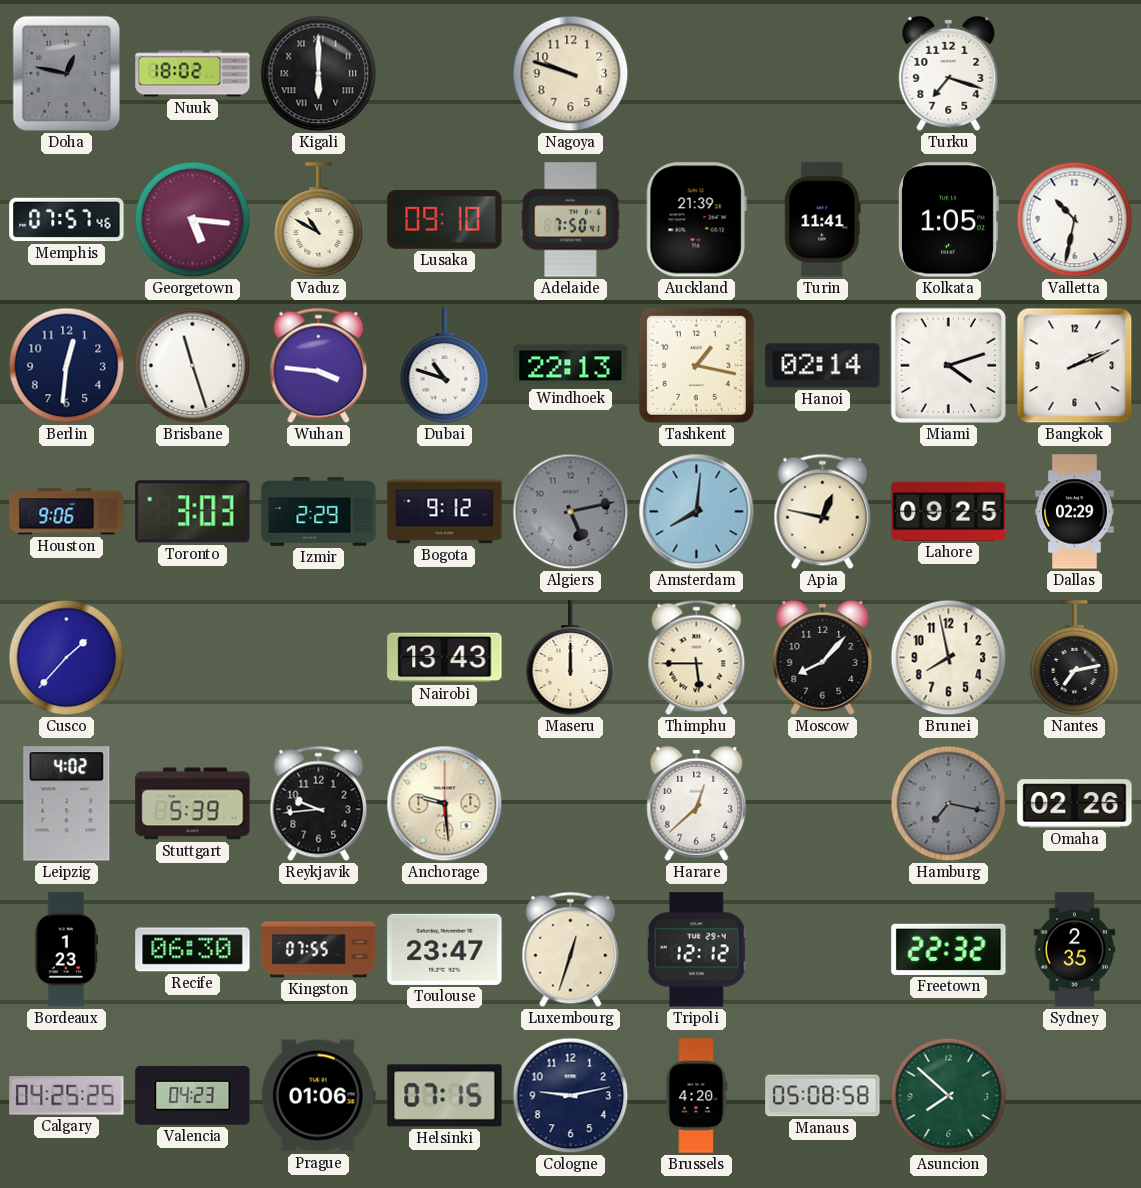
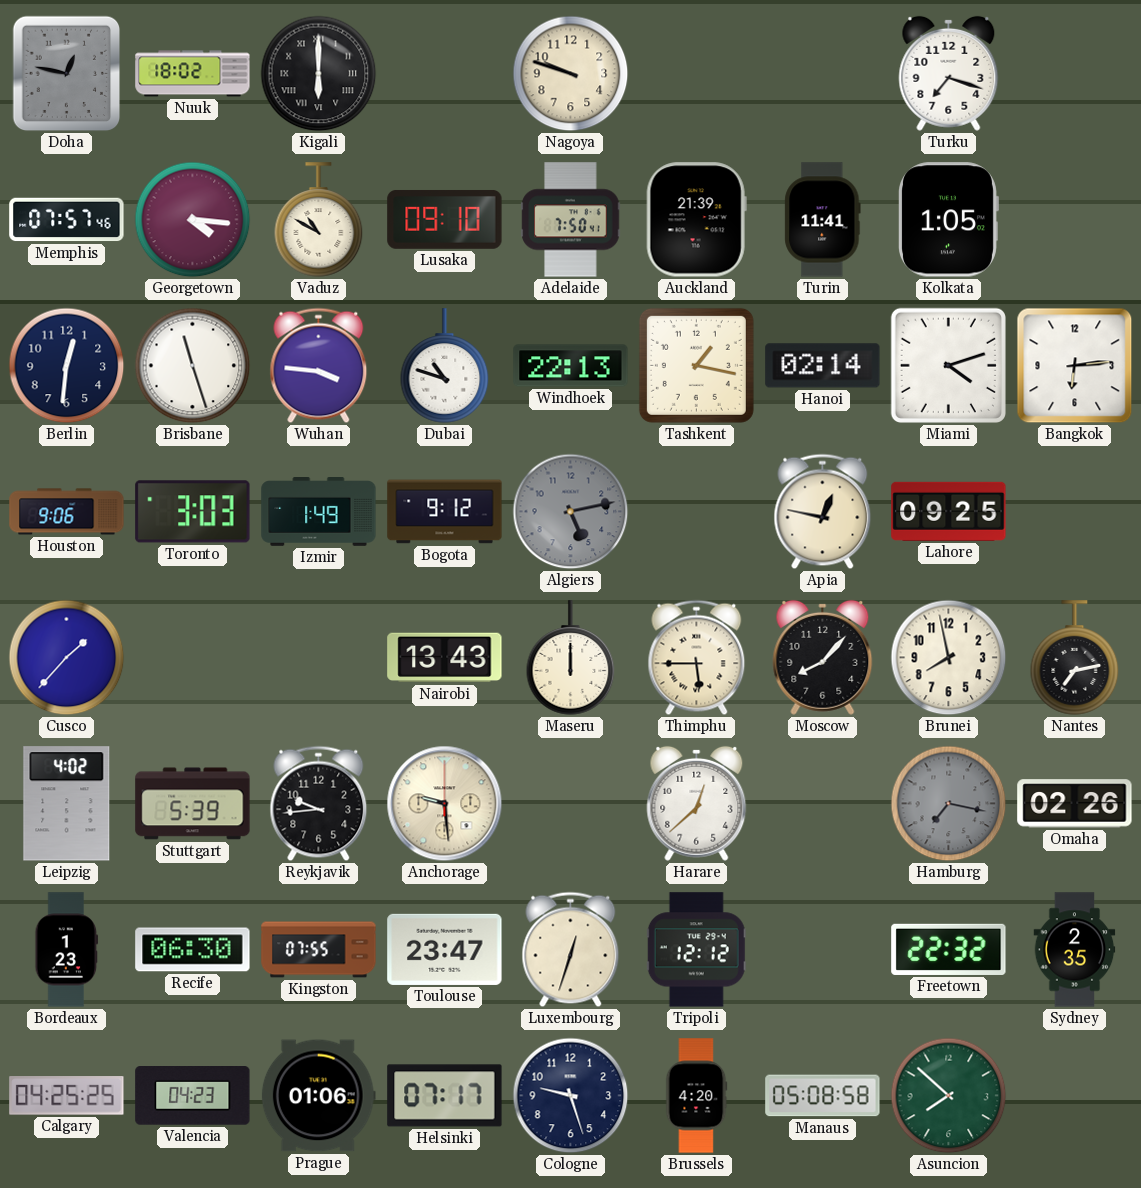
Georgetown: 5:16 -> 4:16 (193, 220)
Valletta: 10:32 -> none (1075, 220)
Bangkok: 2:11 -> 6:14 (1075, 366)
Izmir: 2:29 -> 1:49 (319, 512)
Amsterdam: 8:01 -> none (697, 512)
Dallas: 02:29 -> none (1075, 512)
Helsinki: 07:15 -> 07:17 (445, 1096)
Cologne: 9:13 -> 9:27 (571, 1096)
